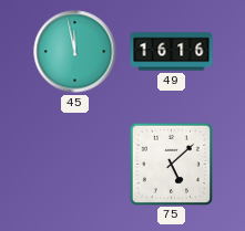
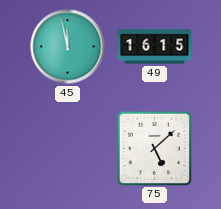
49: 16:16 -> 16:15 (155, 47)
